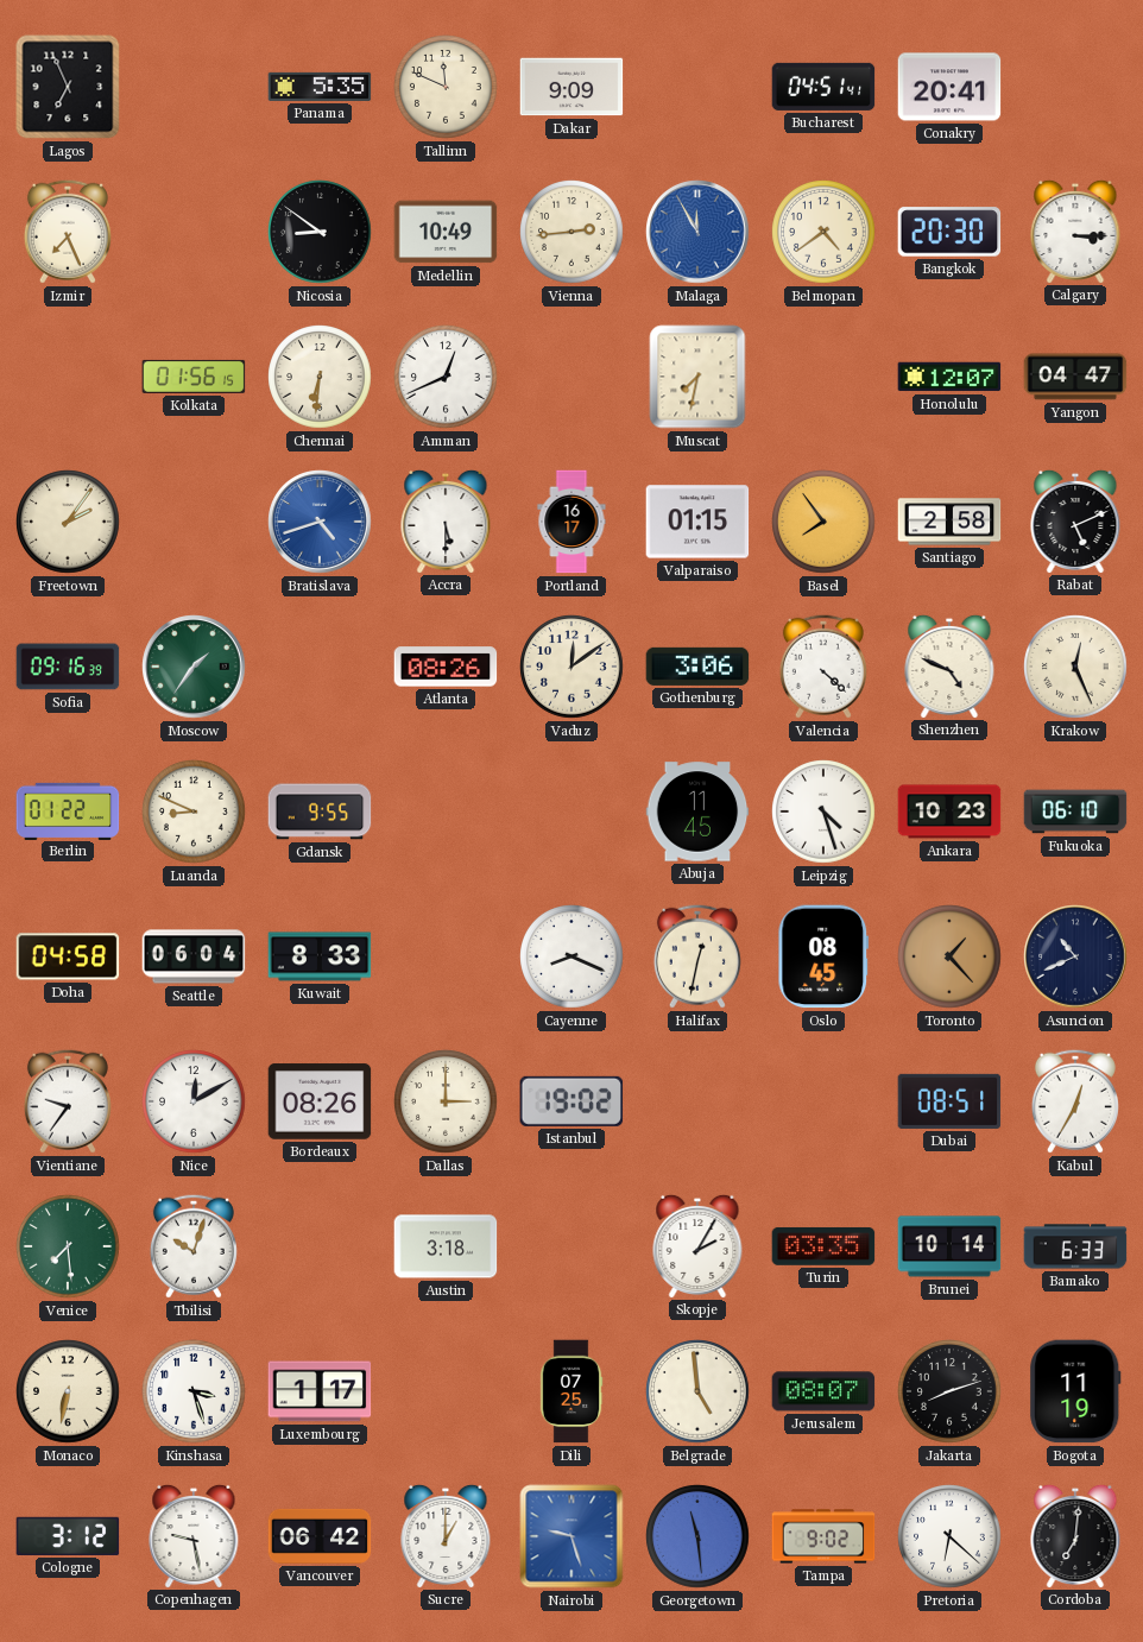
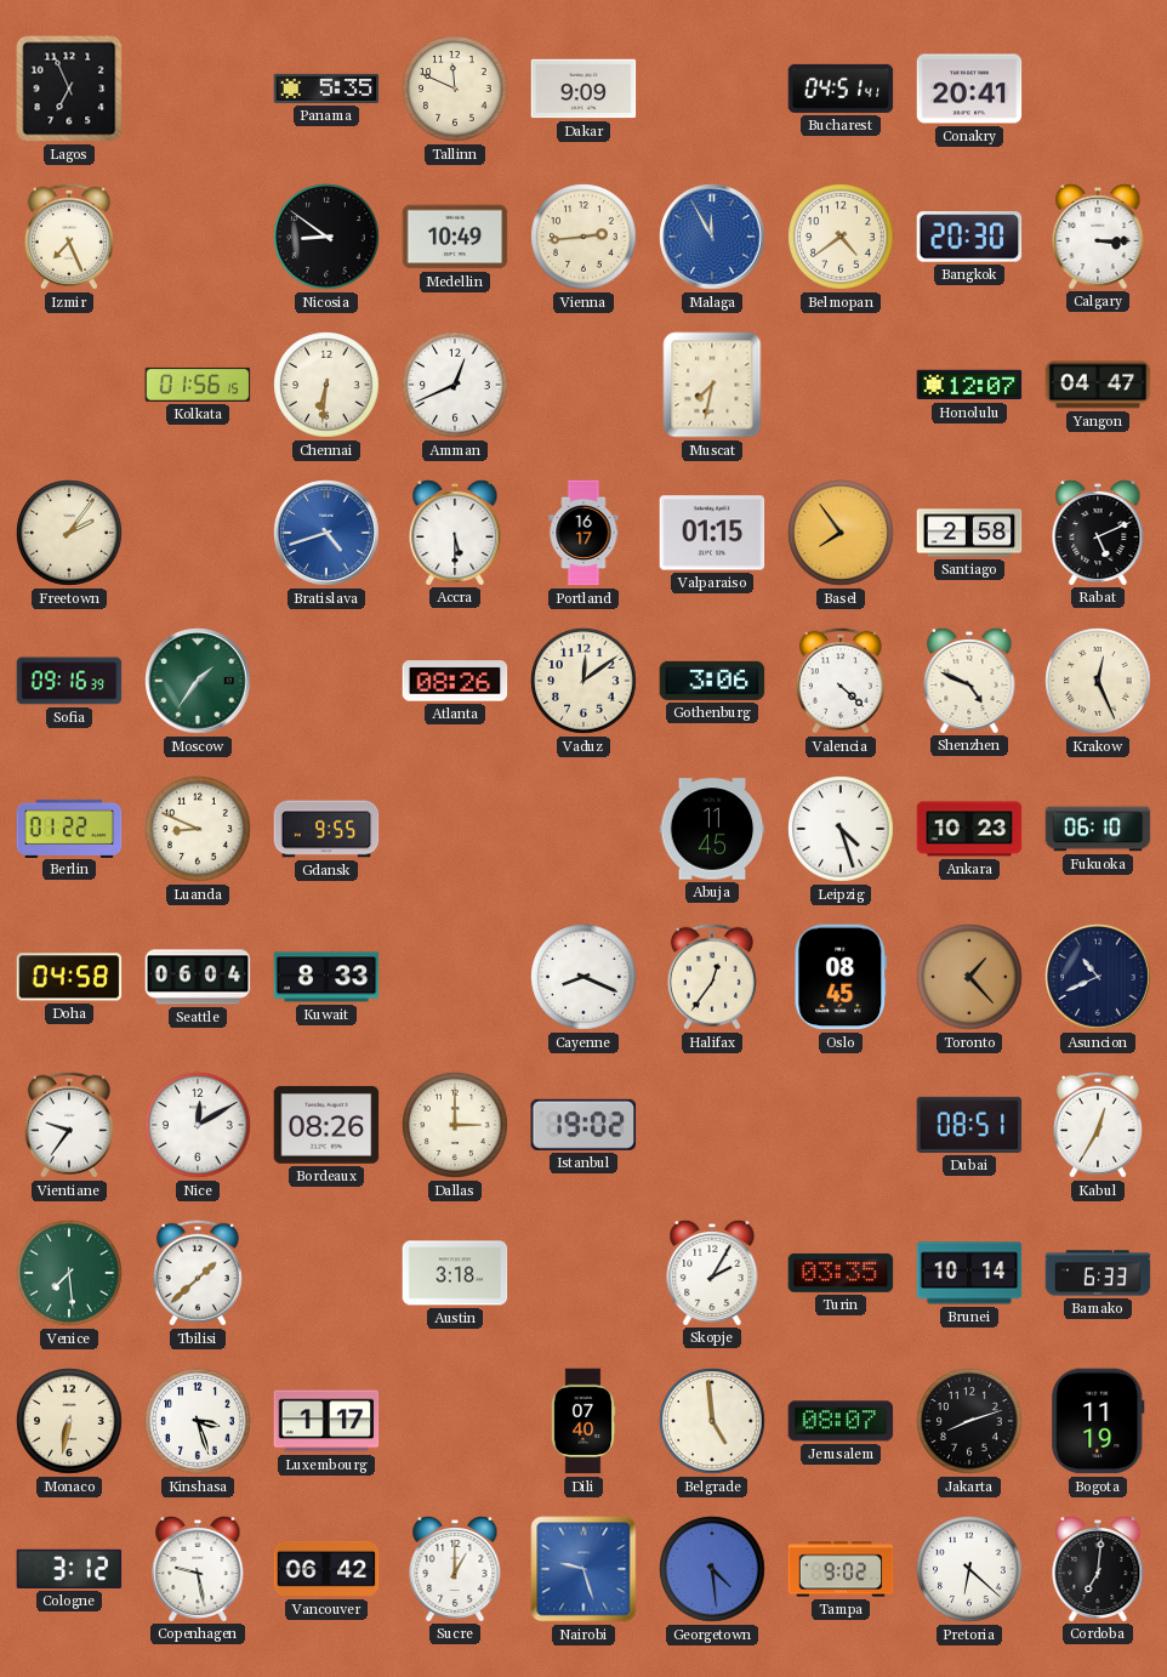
Halifax: 12:32 -> 12:36 (712, 977)
Tbilisi: 10:03 -> 1:38 (198, 1273)
Dili: 07:25 -> 07:40 (583, 1421)
Georgetown: 11:29 -> 4:29 (712, 1569)
